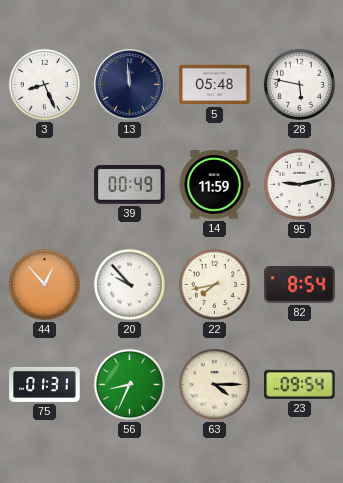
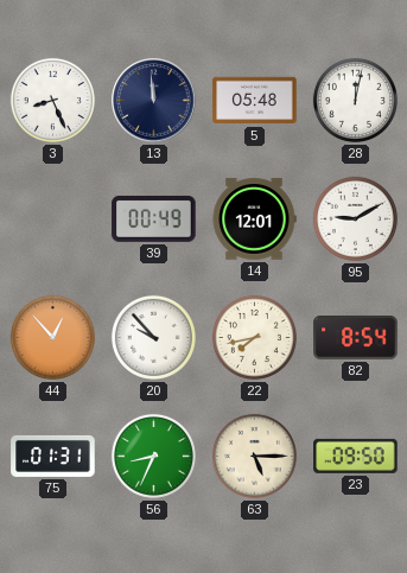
28: 5:47 -> 12:02 (355, 100)
14: 11:59 -> 12:01 (254, 219)
95: 9:13 -> 9:10 (355, 218)
63: 4:15 -> 5:15 (254, 456)
23: 09:54 -> 09:50 (356, 456)
